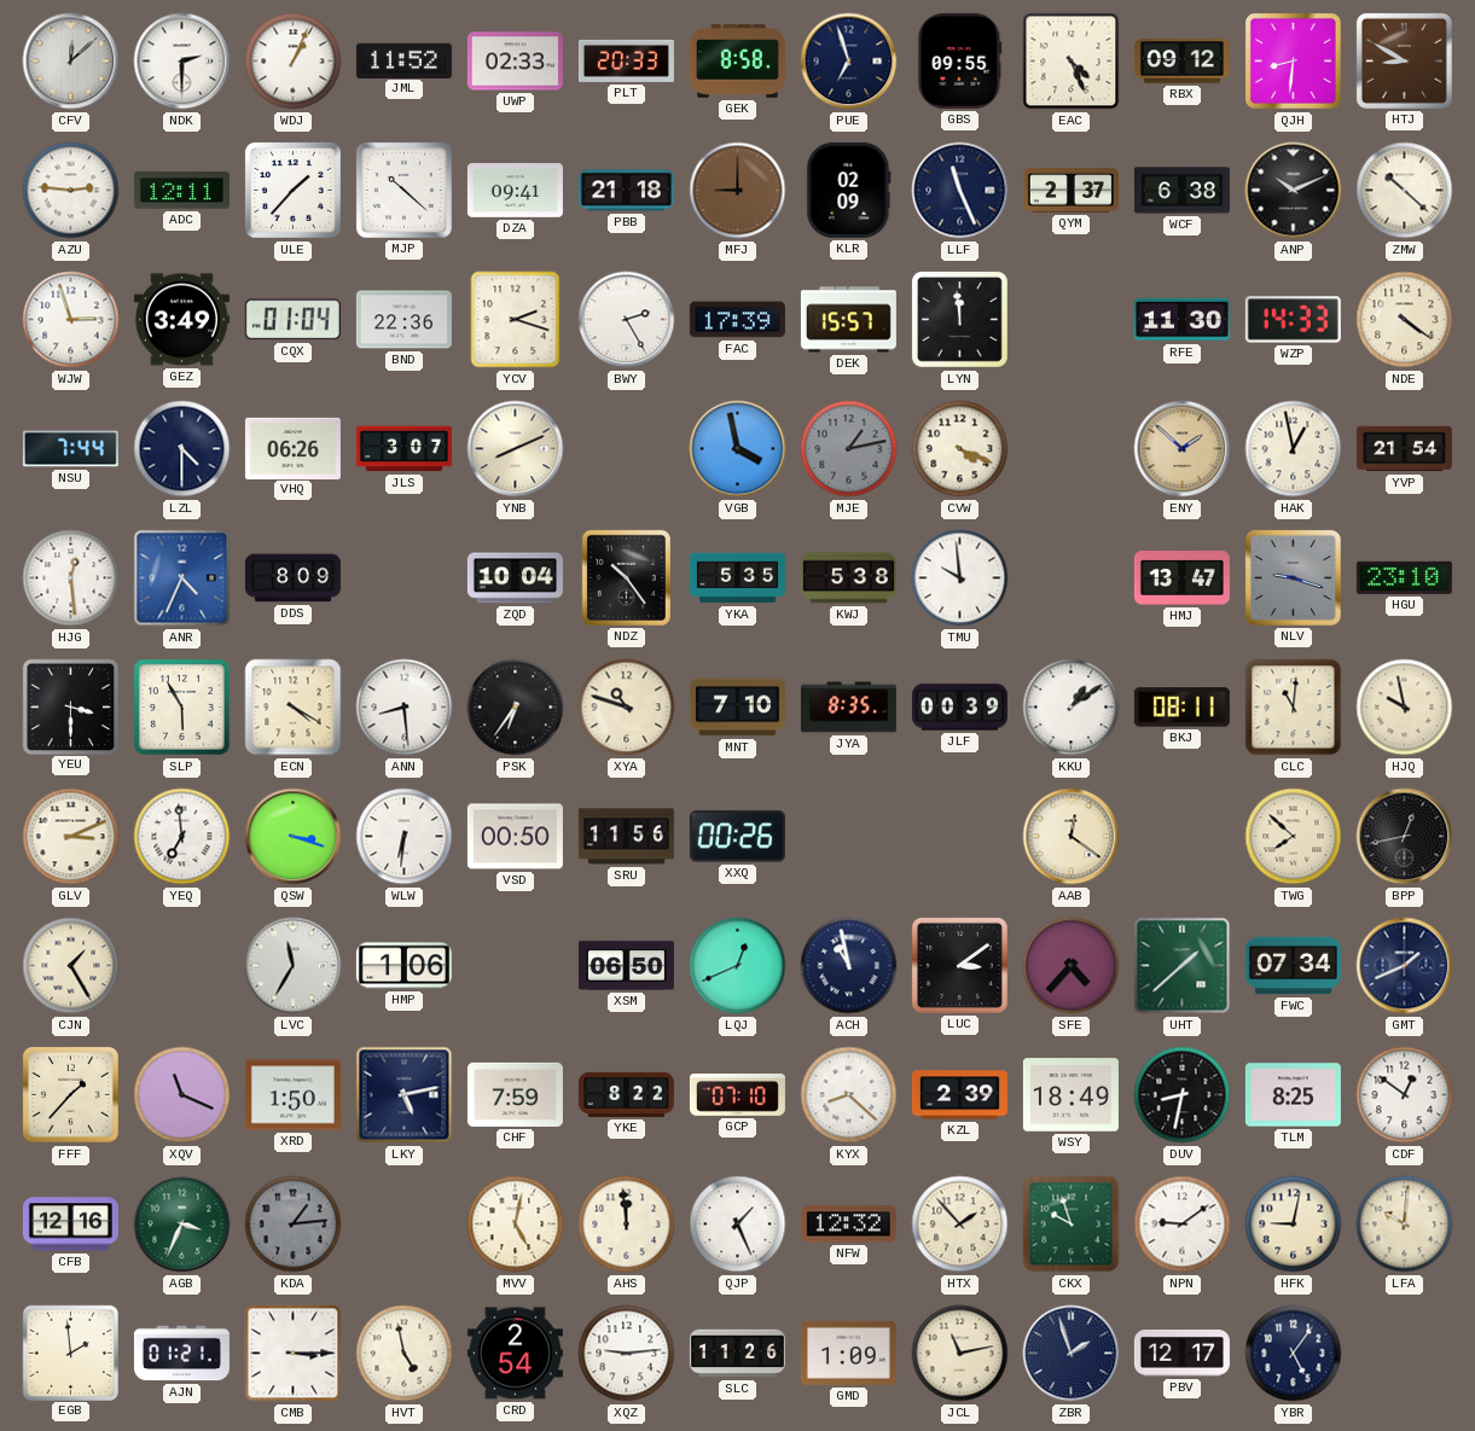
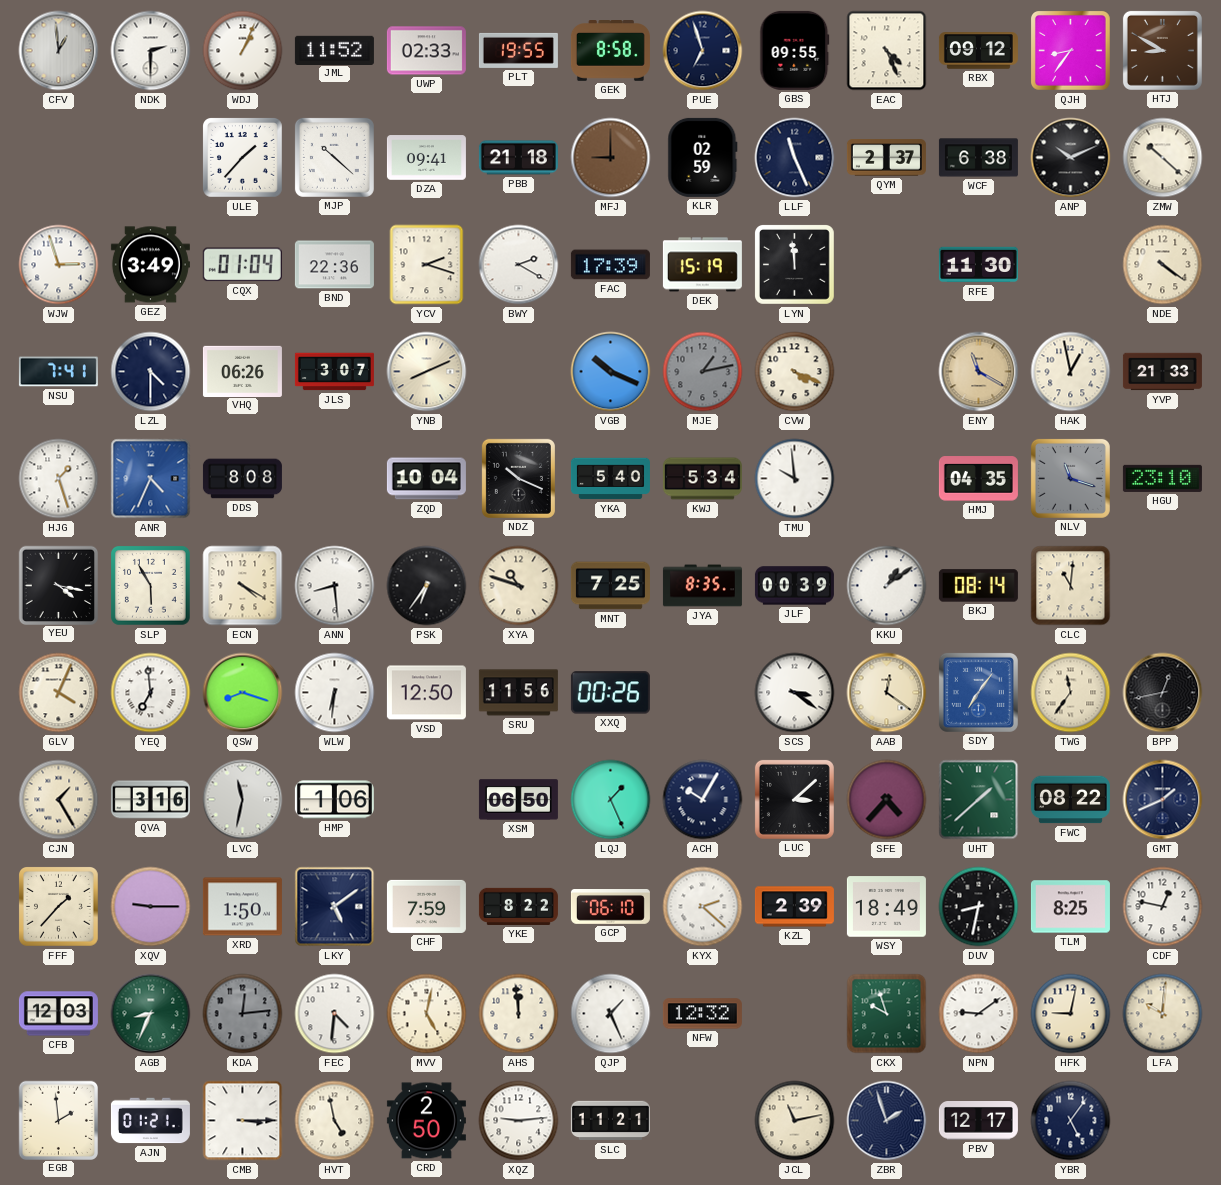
CFV: 12:08 -> 12:59 (59, 51)
PLT: 20:33 -> 19:55 (518, 50)
QJH: 8:31 -> 8:36 (1071, 51)
AZU: 2:46 -> none (71, 191)
ADC: 12:11 -> none (181, 191)
KLR: 02:09 -> 02:59 (703, 157)
BWY: 2:25 -> 2:20 (519, 265)
DEK: 15:57 -> 15:19 (702, 265)
WZP: 14:33 -> none (1293, 320)
NSU: 7:44 -> 7:41 (58, 372)
VGB: 3:58 -> 10:19 (611, 372)
ENY: 1:52 -> 11:20 (979, 372)
YVP: 21:54 -> 21:33 (1162, 372)
HJG: 12:29 -> 1:27 (59, 479)
DDS: 8:09 -> 8:08 (242, 479)
NDZ: 10:24 -> 10:19 (518, 478)
YKA: 5:35 -> 5:40 (610, 479)
KWJ: 5:38 -> 5:34 (702, 479)
HMJ: 13:47 -> 04:35 (978, 479)
NLV: 9:18 -> 11:18 (1070, 478)
YEU: 3:30 -> 4:17 (59, 585)
MNT: 7:10 -> 7:25 (610, 586)
BKJ: 08:11 -> 08:14 (978, 586)
HJQ: 9:58 -> none (1405, 708)
GLV: 3:11 -> 4:04 (59, 693)
QSW: 3:18 -> 8:18 (243, 693)
VSD: 00:50 -> 12:50 (426, 693)
SCS: none -> 3:21 (795, 693)
SDY: none -> 7:06 (978, 692)
TWG: 7:52 -> 11:36 (1071, 693)
QVA: none -> 3:16 (150, 800)
LVC: 11:35 -> 11:32 (243, 800)
LQJ: 12:41 -> 1:26 (611, 800)
ACH: 10:58 -> 10:05 (703, 800)
LUC: 3:09 -> 3:08 (794, 799)
FWC: 07:34 -> 08:22 (1070, 800)
XQV: 11:19 -> 9:15 (151, 907)
LKY: 5:13 -> 5:09 (335, 907)
GCP: 07:10 -> 06:10 (610, 907)
KYX: 8:22 -> 2:22 (703, 907)
CDF: 12:51 -> 12:47 (1163, 907)
CFB: 12:16 -> 12:03 (58, 1014)
AGB: 3:34 -> 8:34 (151, 1014)
KDA: 1:14 -> 12:14 (243, 1014)
FEC: none -> 4:31 (335, 1014)
HTX: 1:53 -> none (960, 1225)
CRD: 2:54 -> 2:50 (426, 1121)
SLC: 11:26 -> 11:21 (610, 1121)
GMD: 1:09 -> none (848, 1353)
